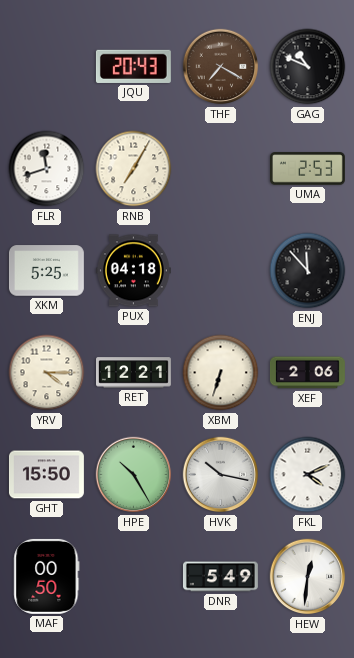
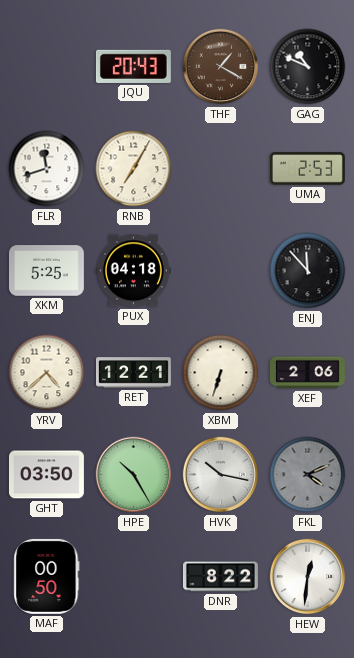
THF: 7:20 -> 1:20 (221, 67)
YRV: 4:15 -> 4:38 (47, 373)
GHT: 15:50 -> 03:50 (46, 475)
FKL dial: white -> grey (308, 475)
DNR: 5:49 -> 8:22 (220, 577)
